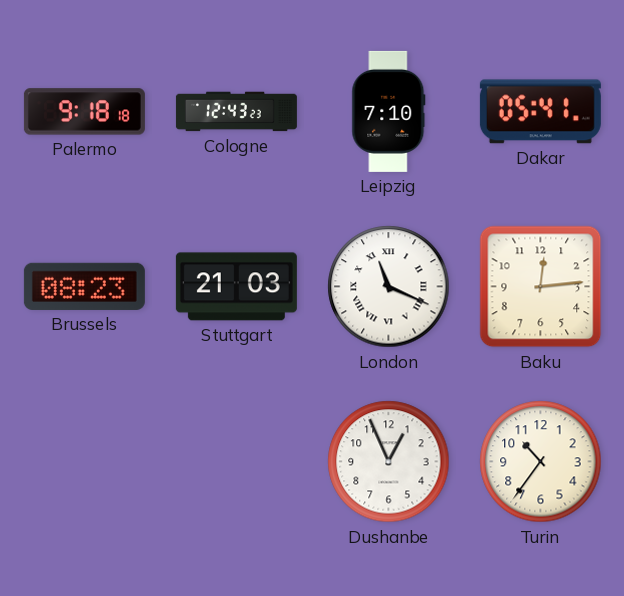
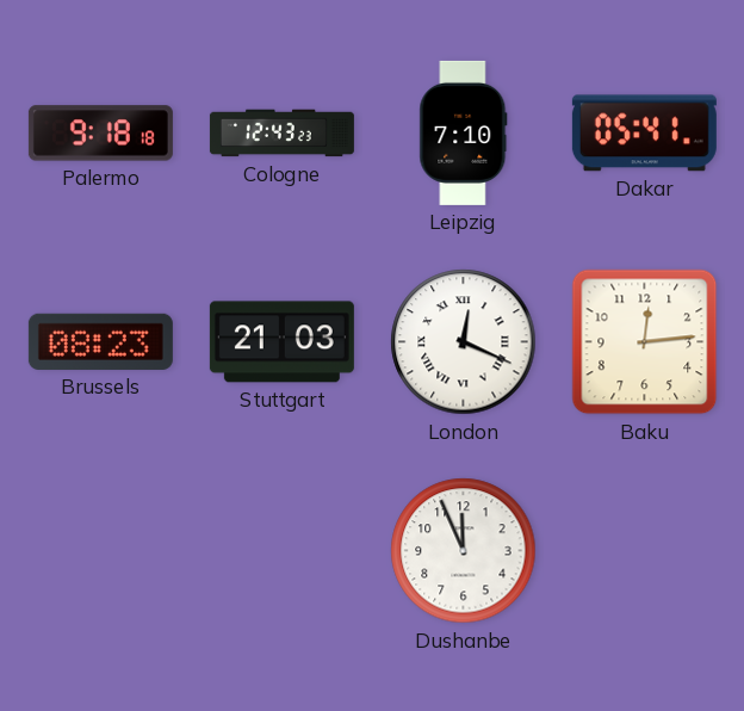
London: 11:19 -> 12:19 (464, 342)
Dushanbe: 12:56 -> 11:56 (464, 551)
Turin: 10:36 -> none (541, 462)
